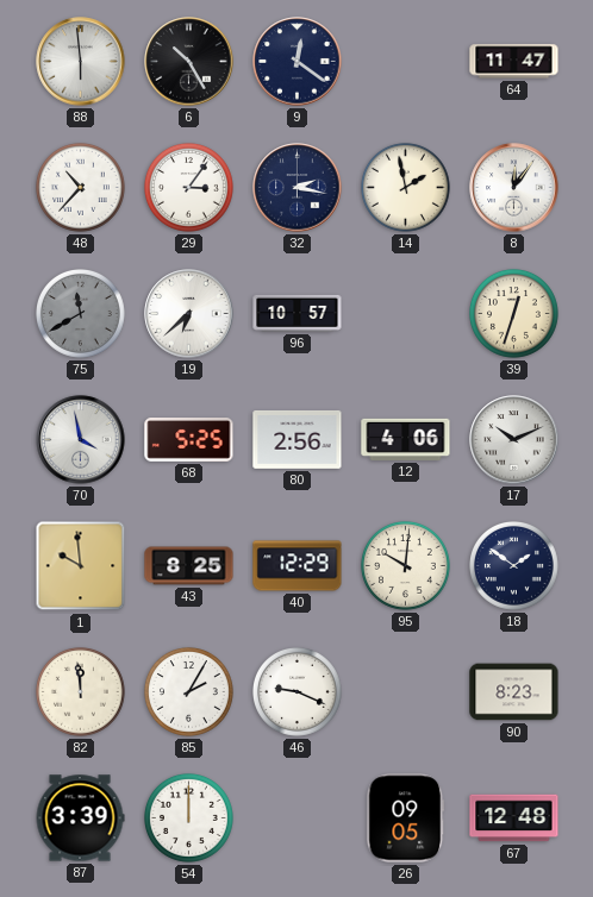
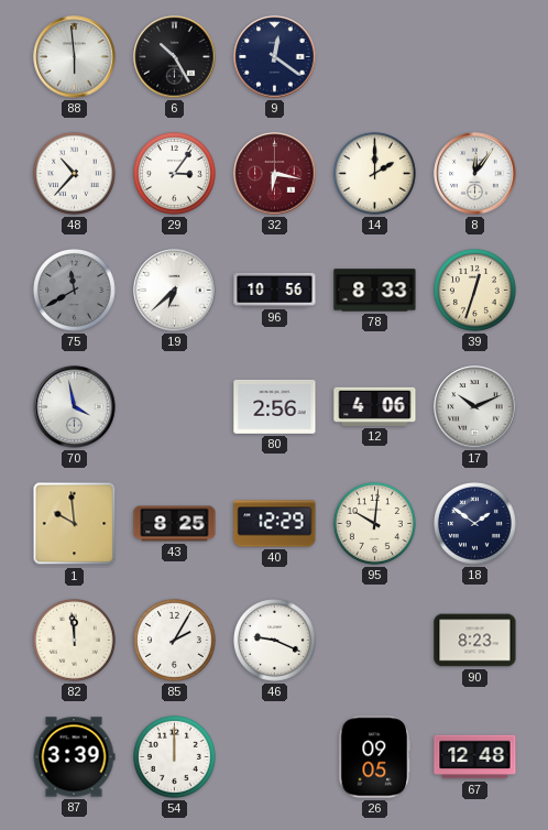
64: 11:47 -> none (514, 62)
32: 2:17 -> 6:17 (275, 174)
32 dial: navy -> burgundy (275, 174)
14: 1:58 -> 2:00 (375, 174)
96: 10:57 -> 10:56 (275, 290)
78: none -> 8:33 (375, 291)
68: 5:25 -> none (189, 440)
